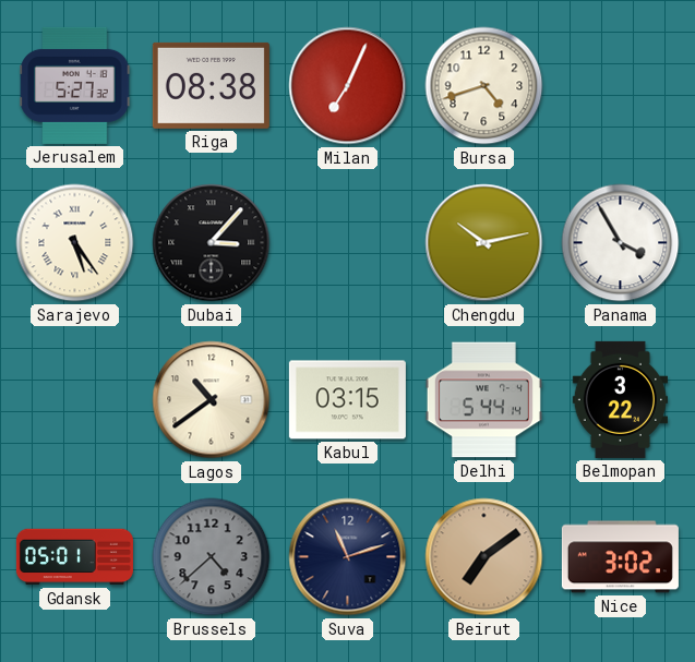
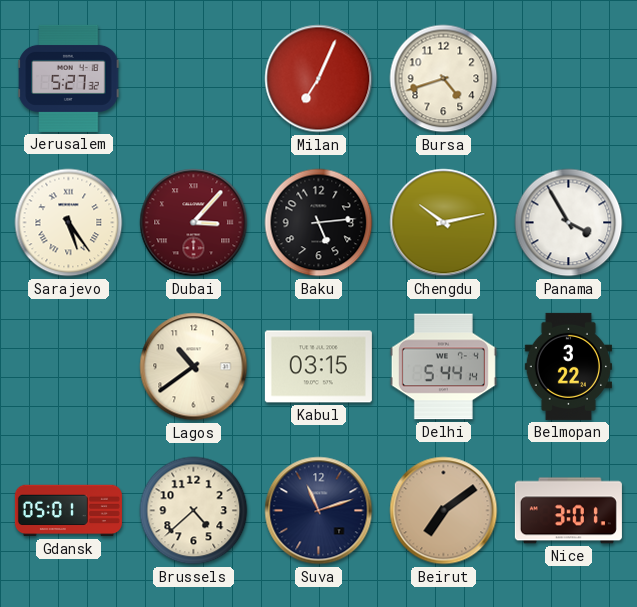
Riga: 08:38 -> none (211, 85)
Dubai dial: black -> burgundy (194, 223)
Baku: none -> 5:14 (319, 223)
Brussels dial: grey -> cream (194, 511)
Nice: 3:02 -> 3:01 (568, 511)
